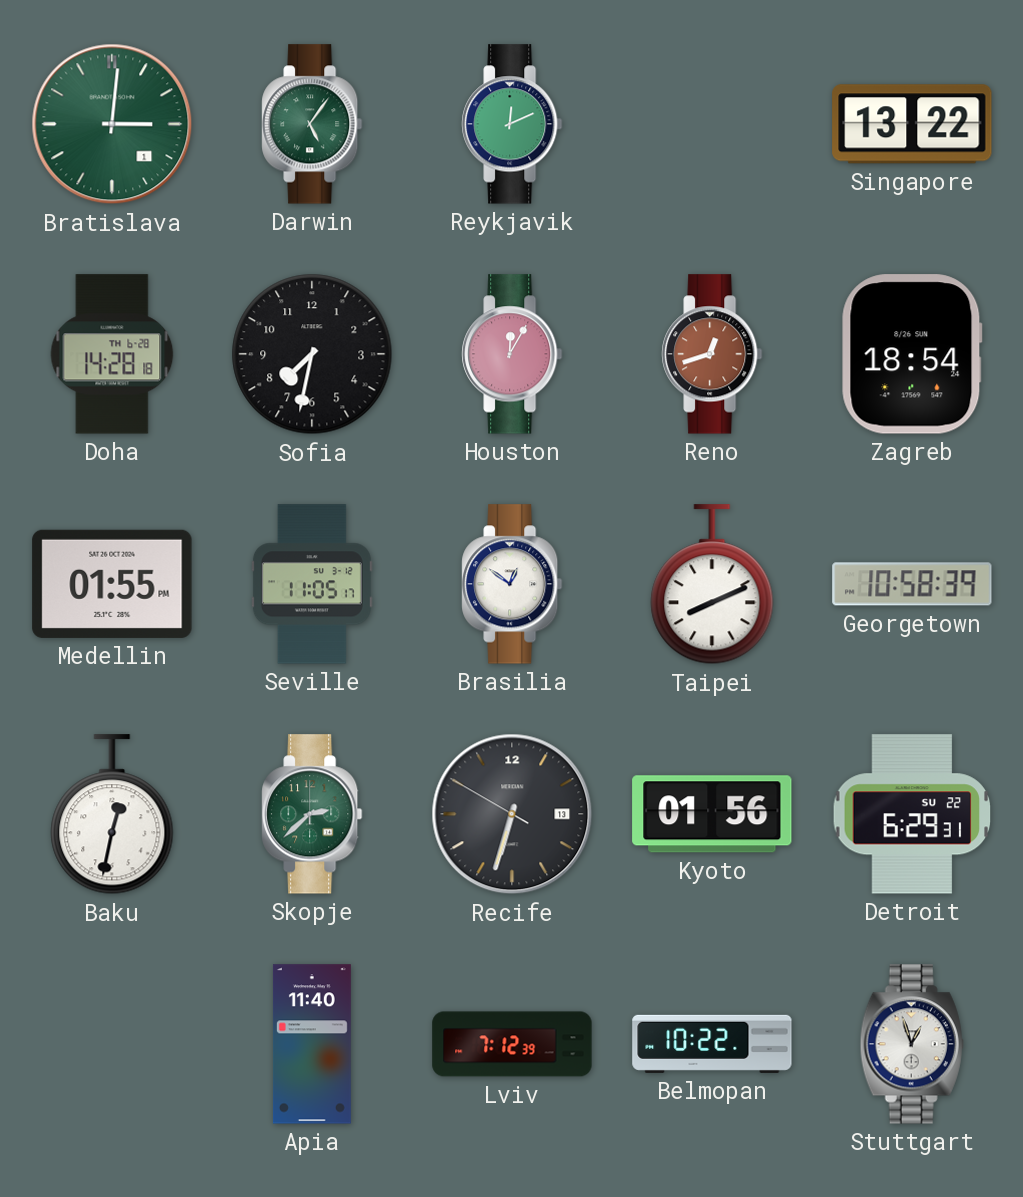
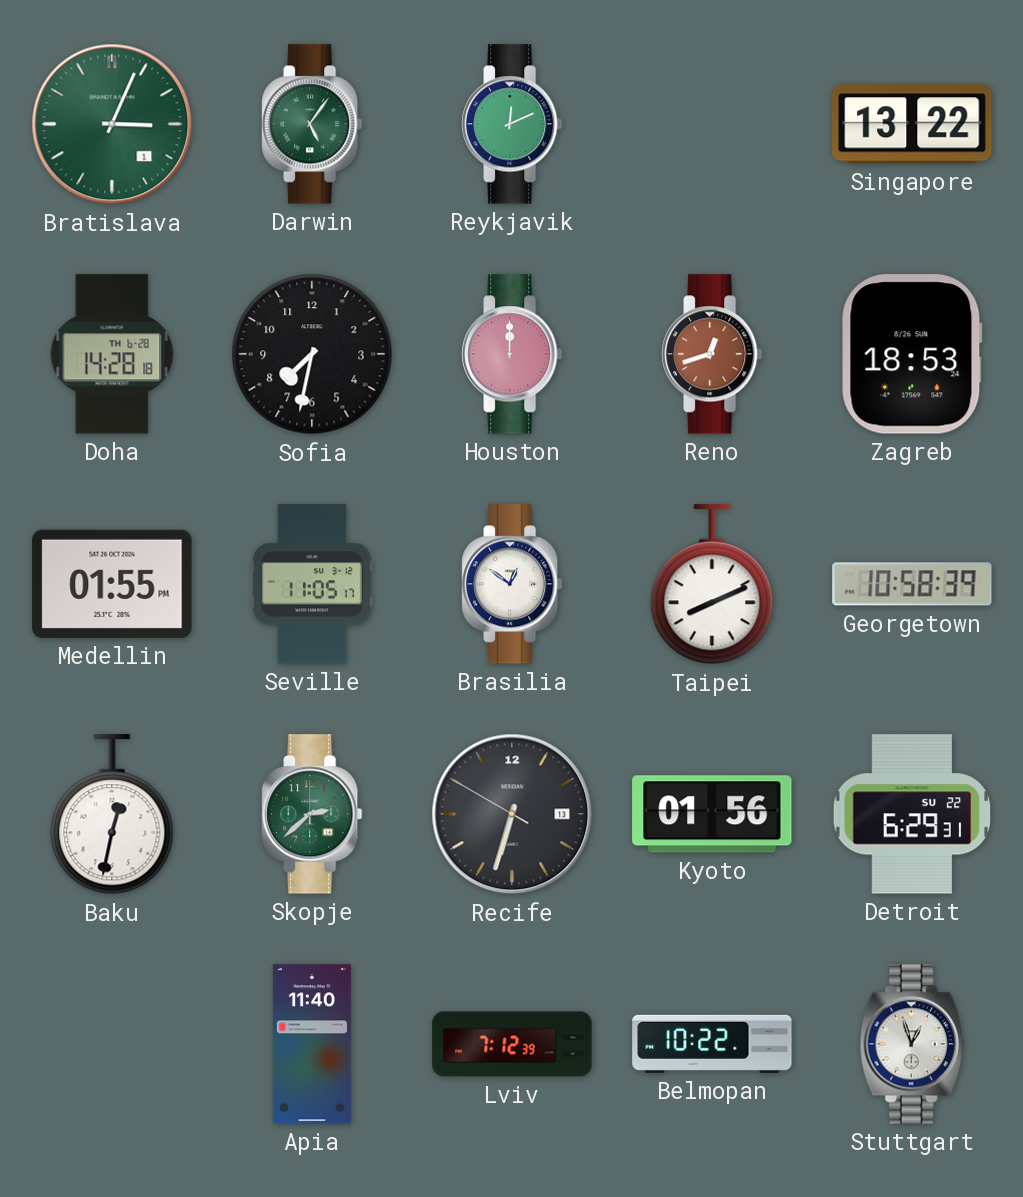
Bratislava: 3:01 -> 3:04 (112, 124)
Houston: 12:05 -> 12:00 (512, 354)
Zagreb: 18:54 -> 18:53 (912, 354)
